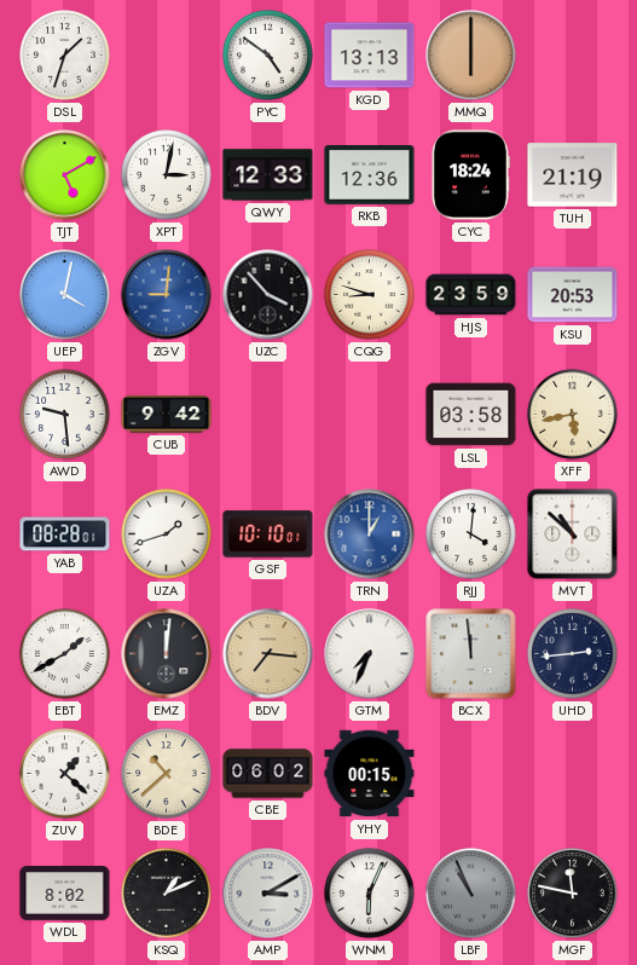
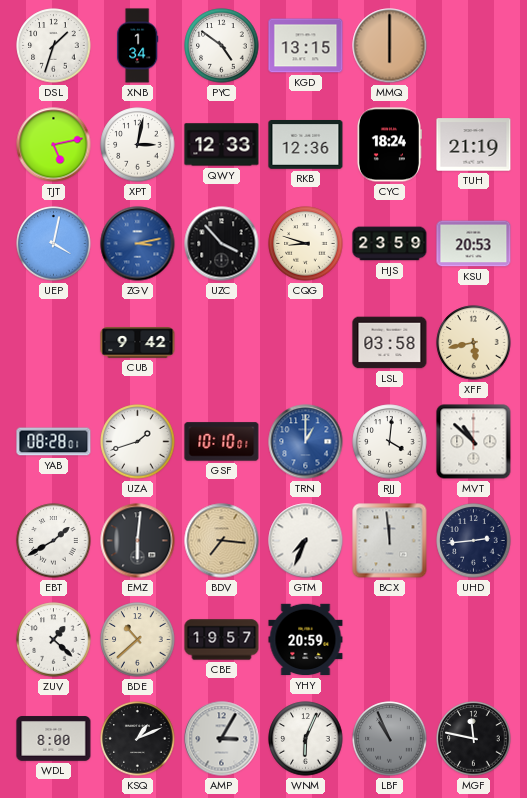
XNB: none -> 1:34 (138, 46)
KGD: 13:13 -> 13:15 (306, 46)
TJT: 5:10 -> 5:13 (54, 145)
ZGV: 9:01 -> 3:13 (138, 244)
AWD: 9:29 -> none (65, 415)
EMZ: 12:01 -> 6:01 (138, 541)
CBE: 06:02 -> 19:57 (222, 640)
YHY: 00:15 -> 20:59 (306, 640)
WDL: 8:02 -> 8:00 (54, 739)
AMP: 3:10 -> 3:05 (222, 739)
